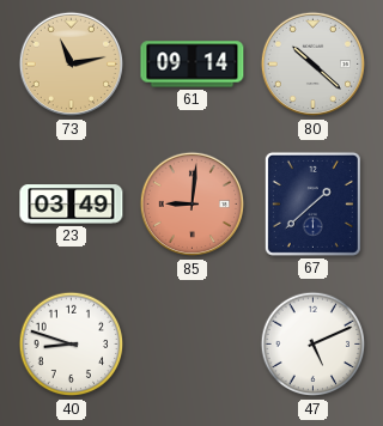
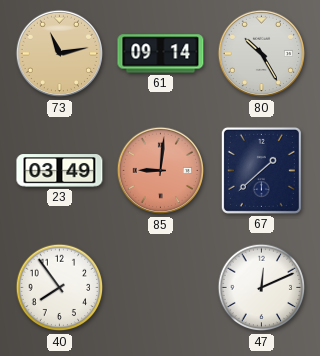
80: 10:22 -> 10:25 (262, 54)
40: 8:48 -> 7:54 (60, 288)
47: 5:11 -> 12:11 (262, 288)
